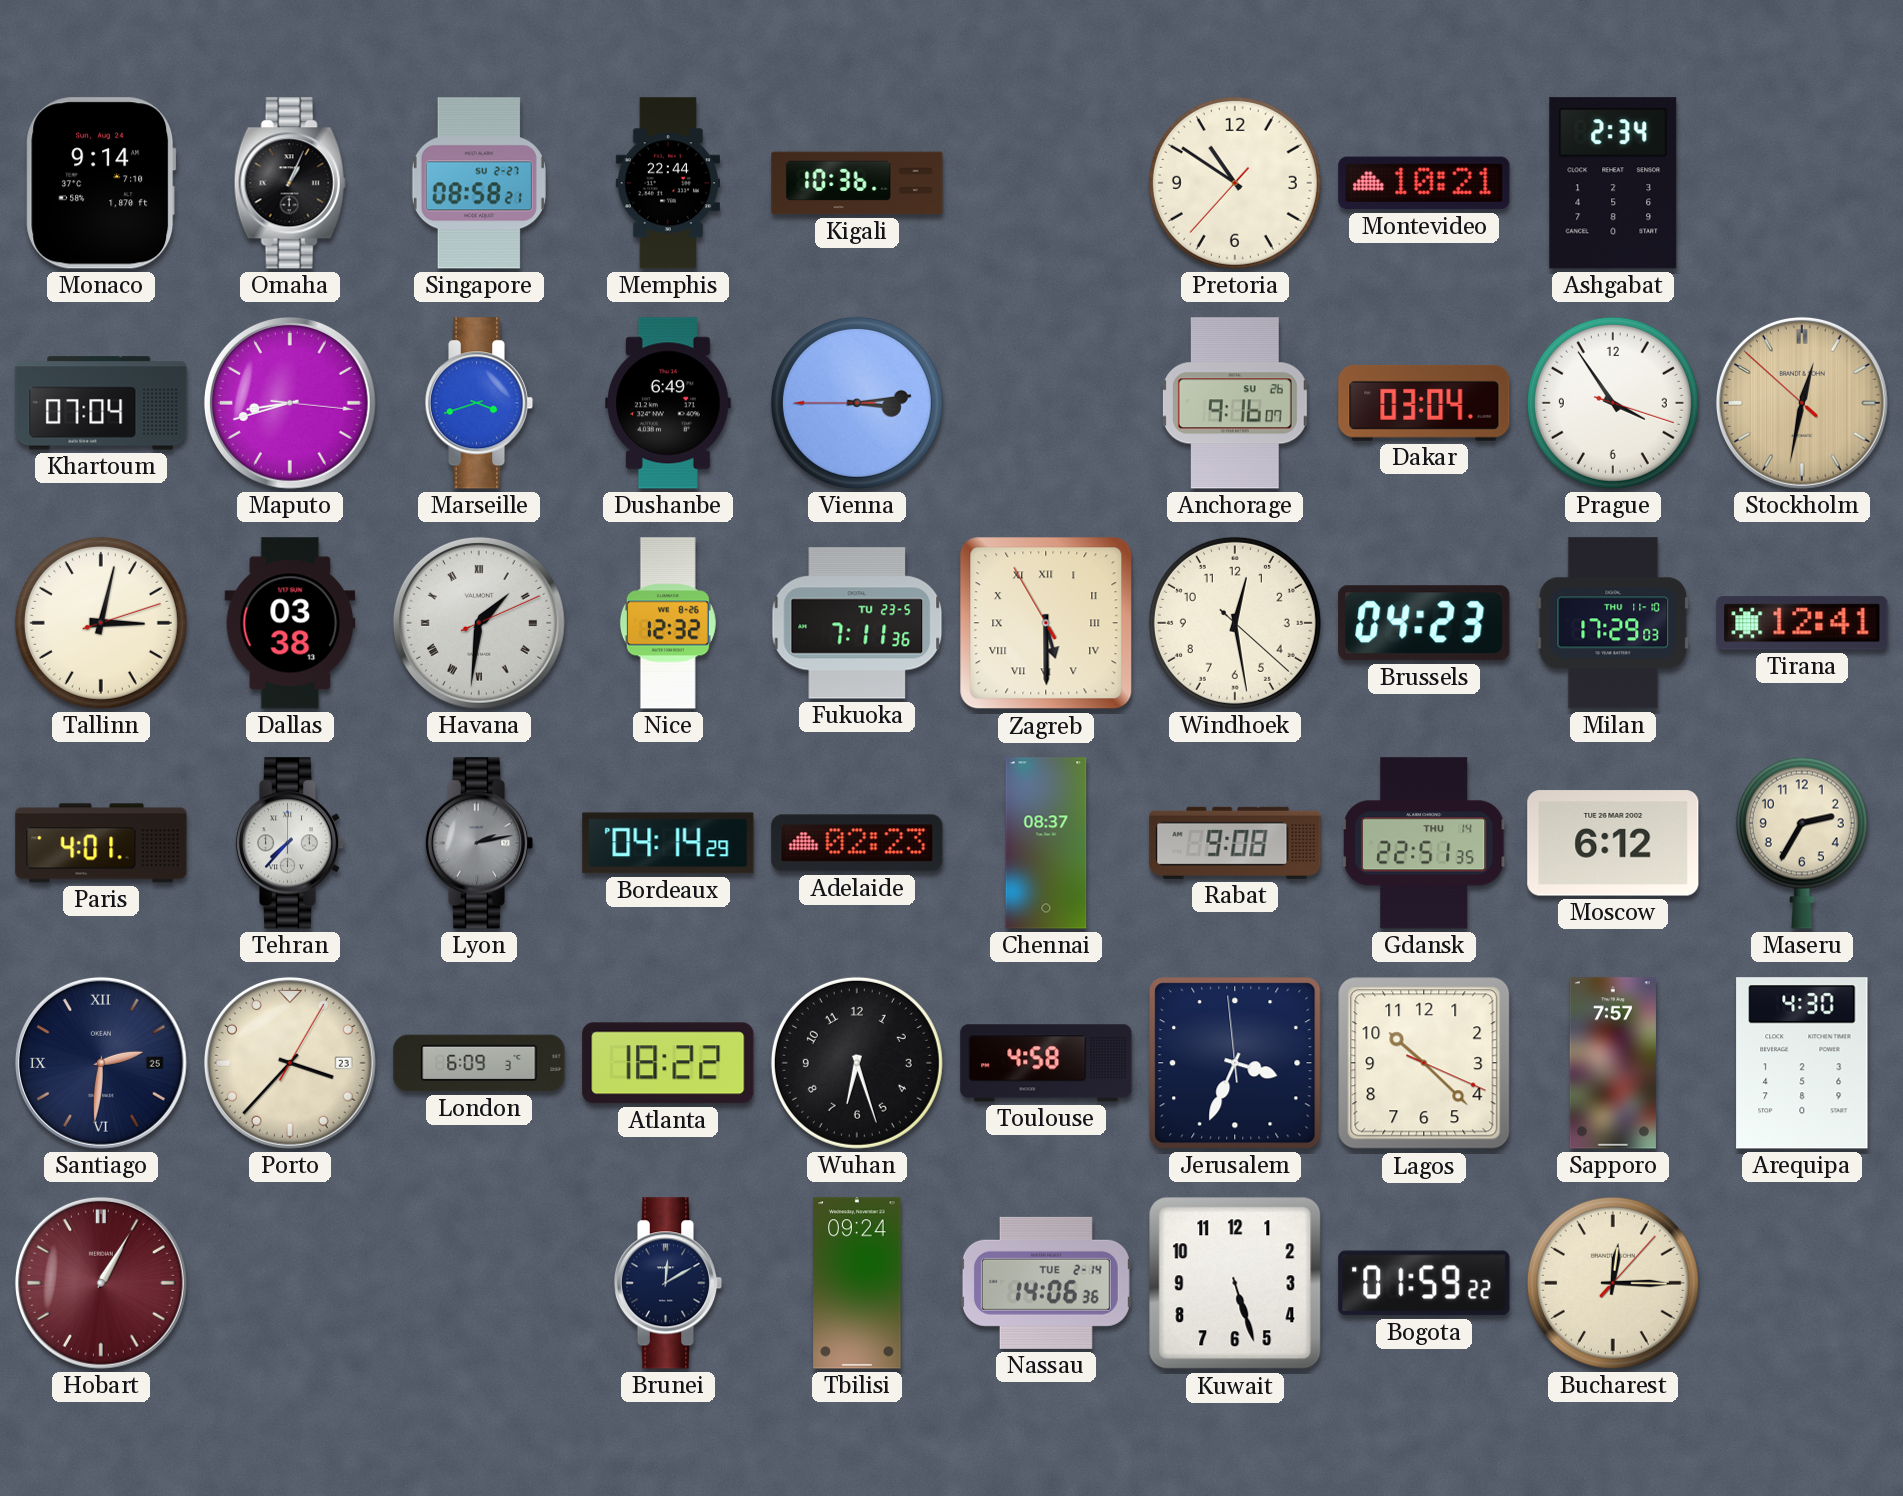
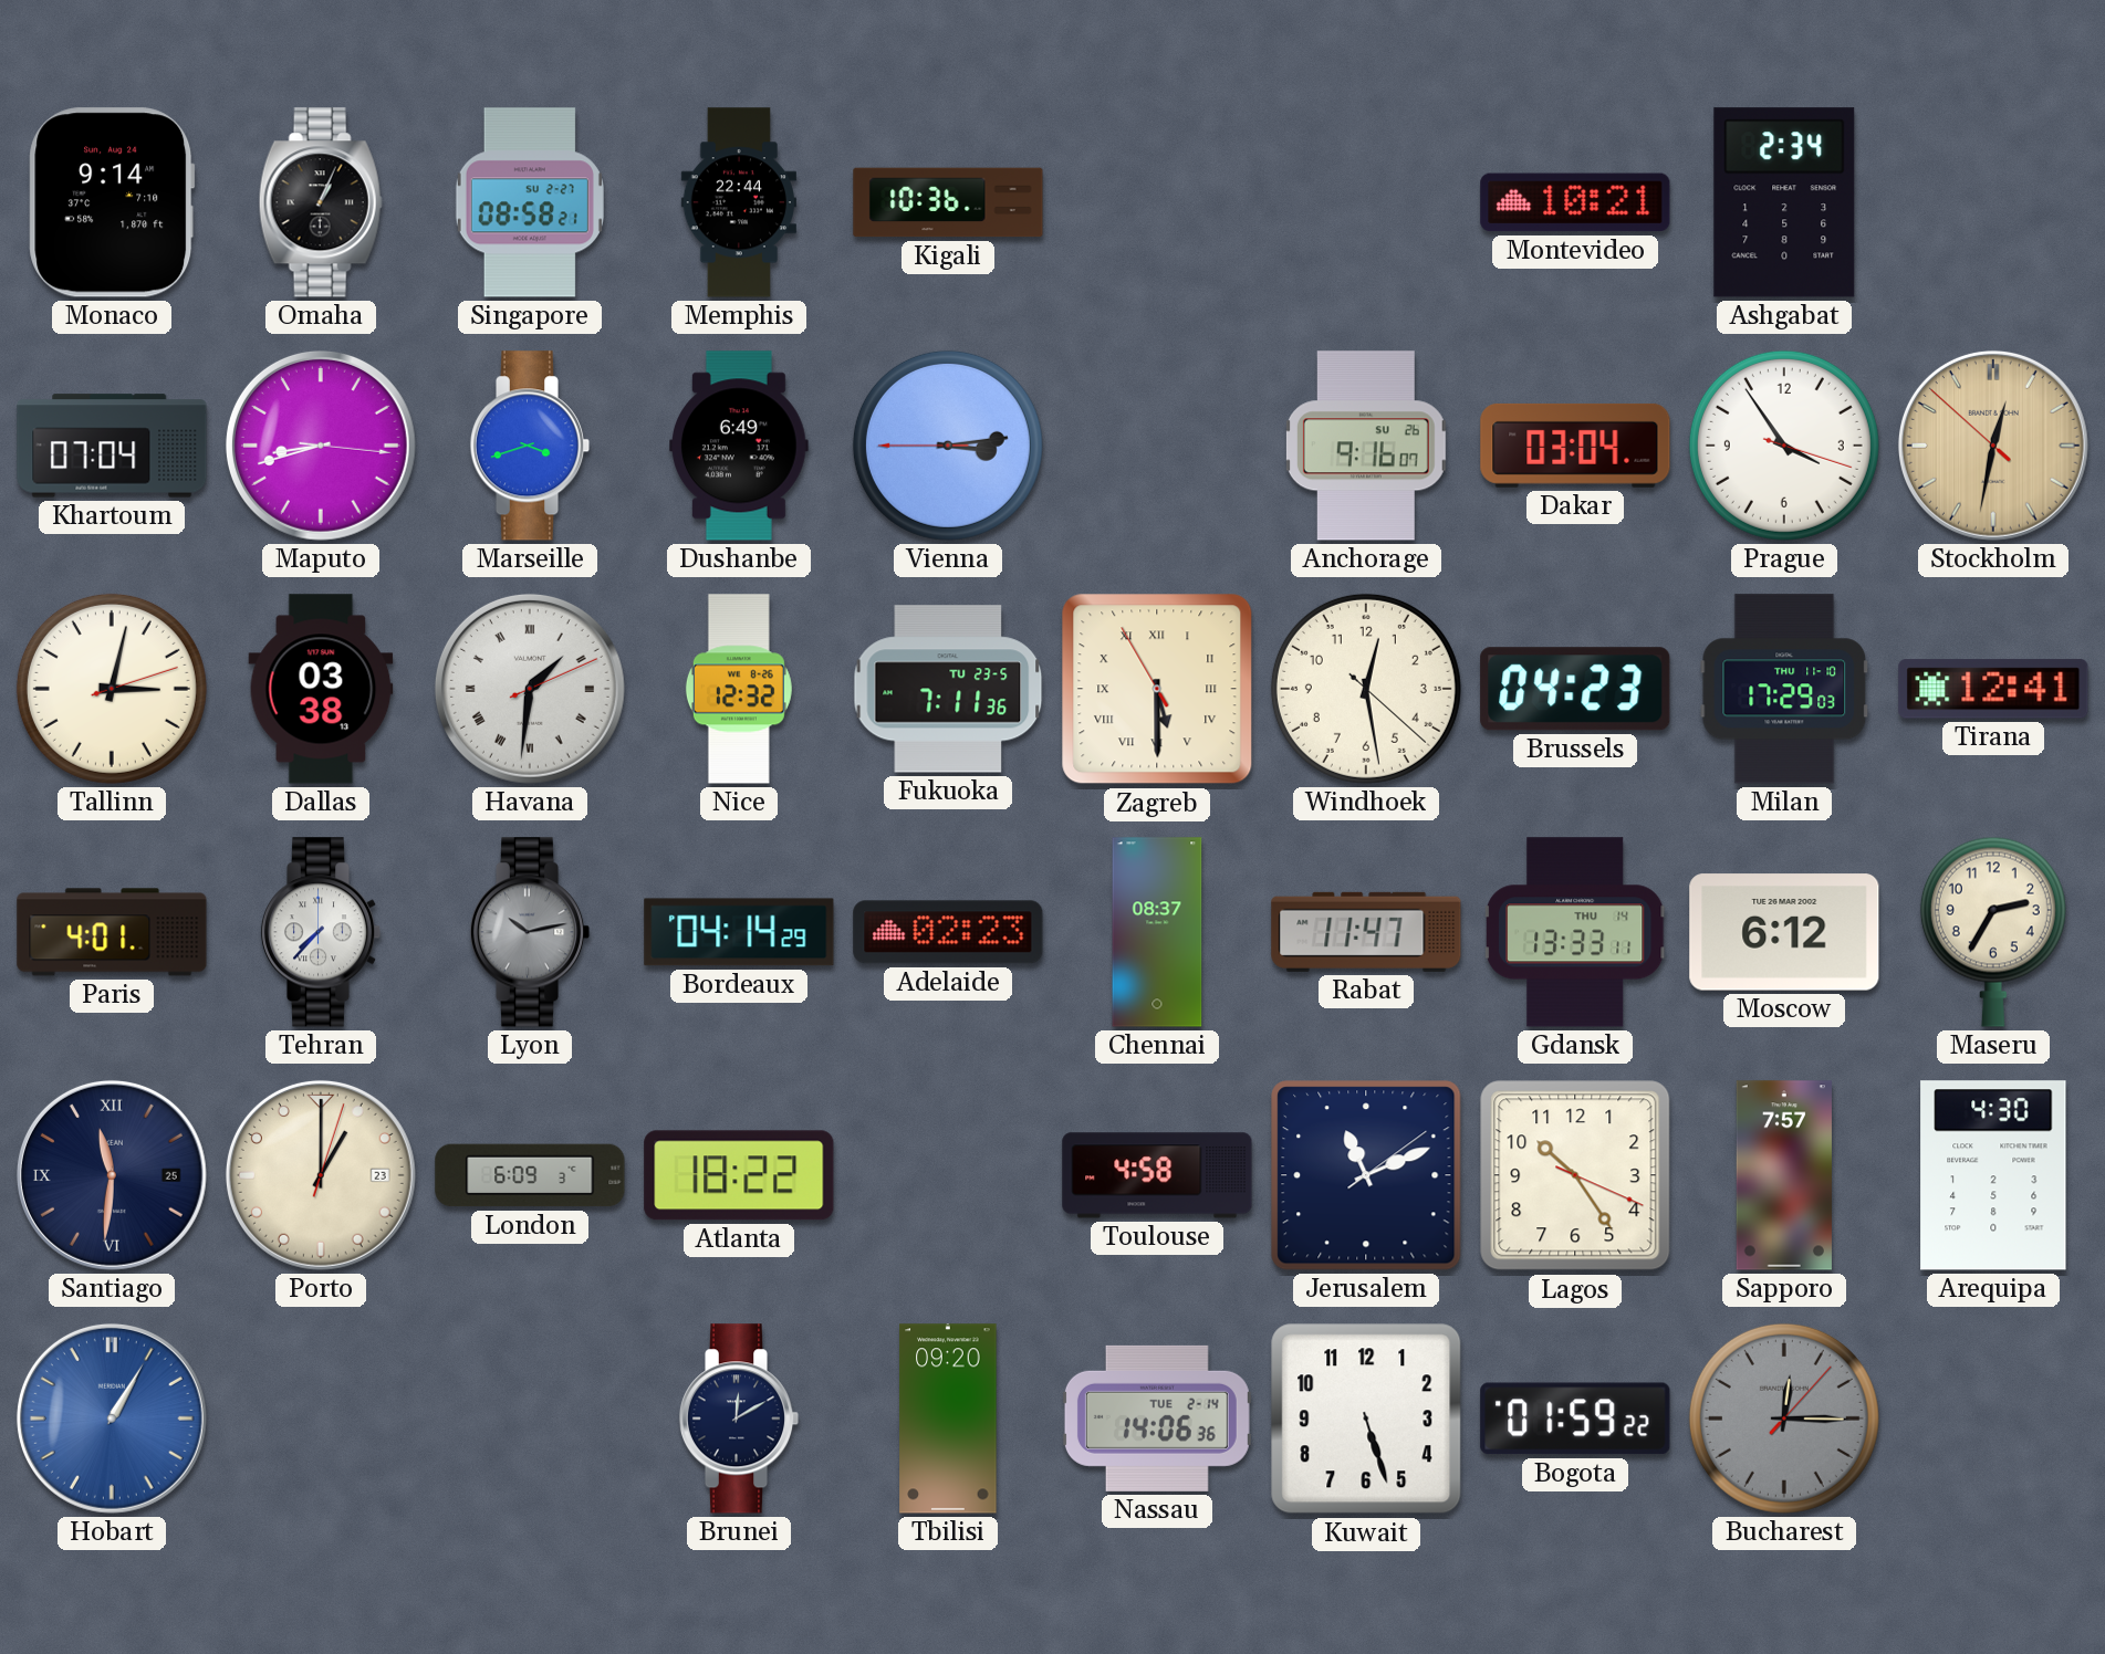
Pretoria: 10:50 -> none (1235, 183)
Lyon: 2:13 -> 10:13 (530, 932)
Rabat: 9:08 -> 11:47 (1366, 932)
Gdansk: 22:51 -> 13:33 (1576, 932)
Santiago: 2:31 -> 11:31 (112, 1175)
Porto: 3:37 -> 1:00 (321, 1175)
Wuhan: 6:27 -> none (857, 1063)
Jerusalem: 3:33 -> 11:11 (1366, 1175)
Lagos: 10:22 -> 10:24 (1575, 1175)
Hobart dial: burgundy -> blue (112, 1419)
Tbilisi: 09:24 -> 09:20 (948, 1419)
Bucharest dial: cream -> grey (1784, 1419)
